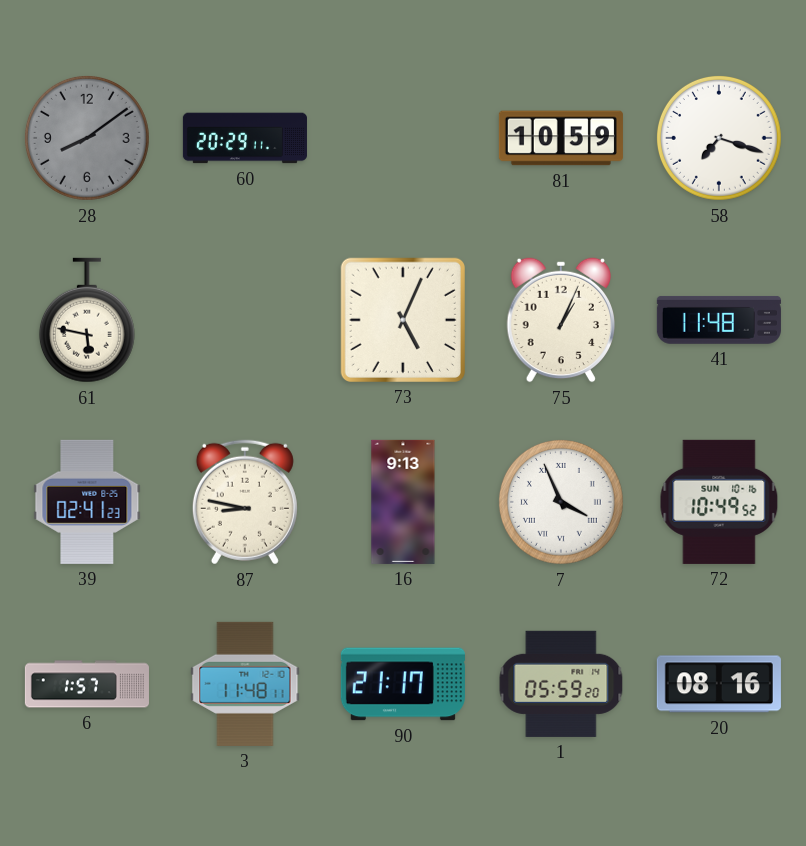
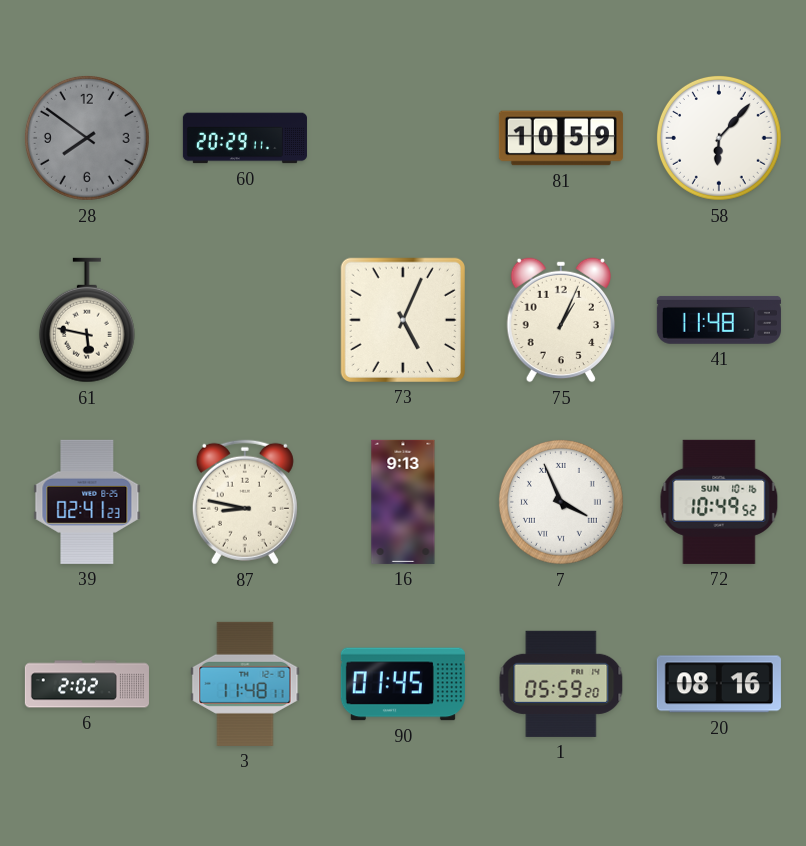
28: 8:09 -> 7:51 (87, 138)
58: 7:18 -> 6:07 (719, 138)
6: 1:57 -> 2:02 (87, 684)
90: 21:17 -> 01:45 (403, 684)
